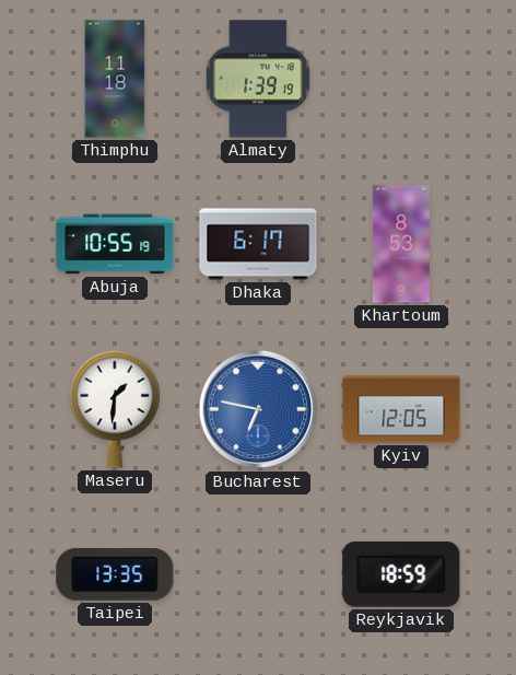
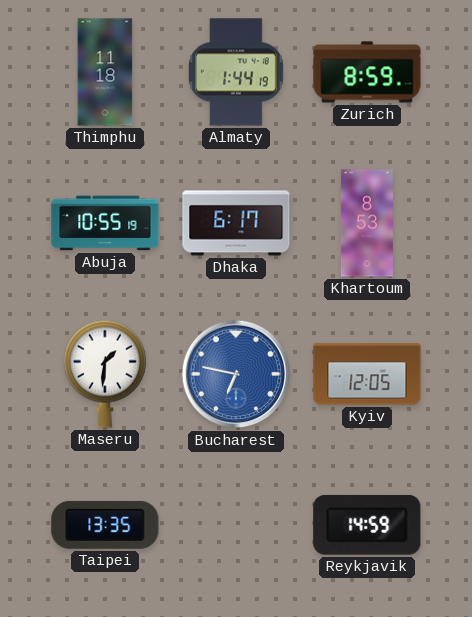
Almaty: 1:39 -> 1:44 (236, 72)
Zurich: none -> 8:59 (367, 72)
Reykjavik: 18:59 -> 14:59 (367, 525)
